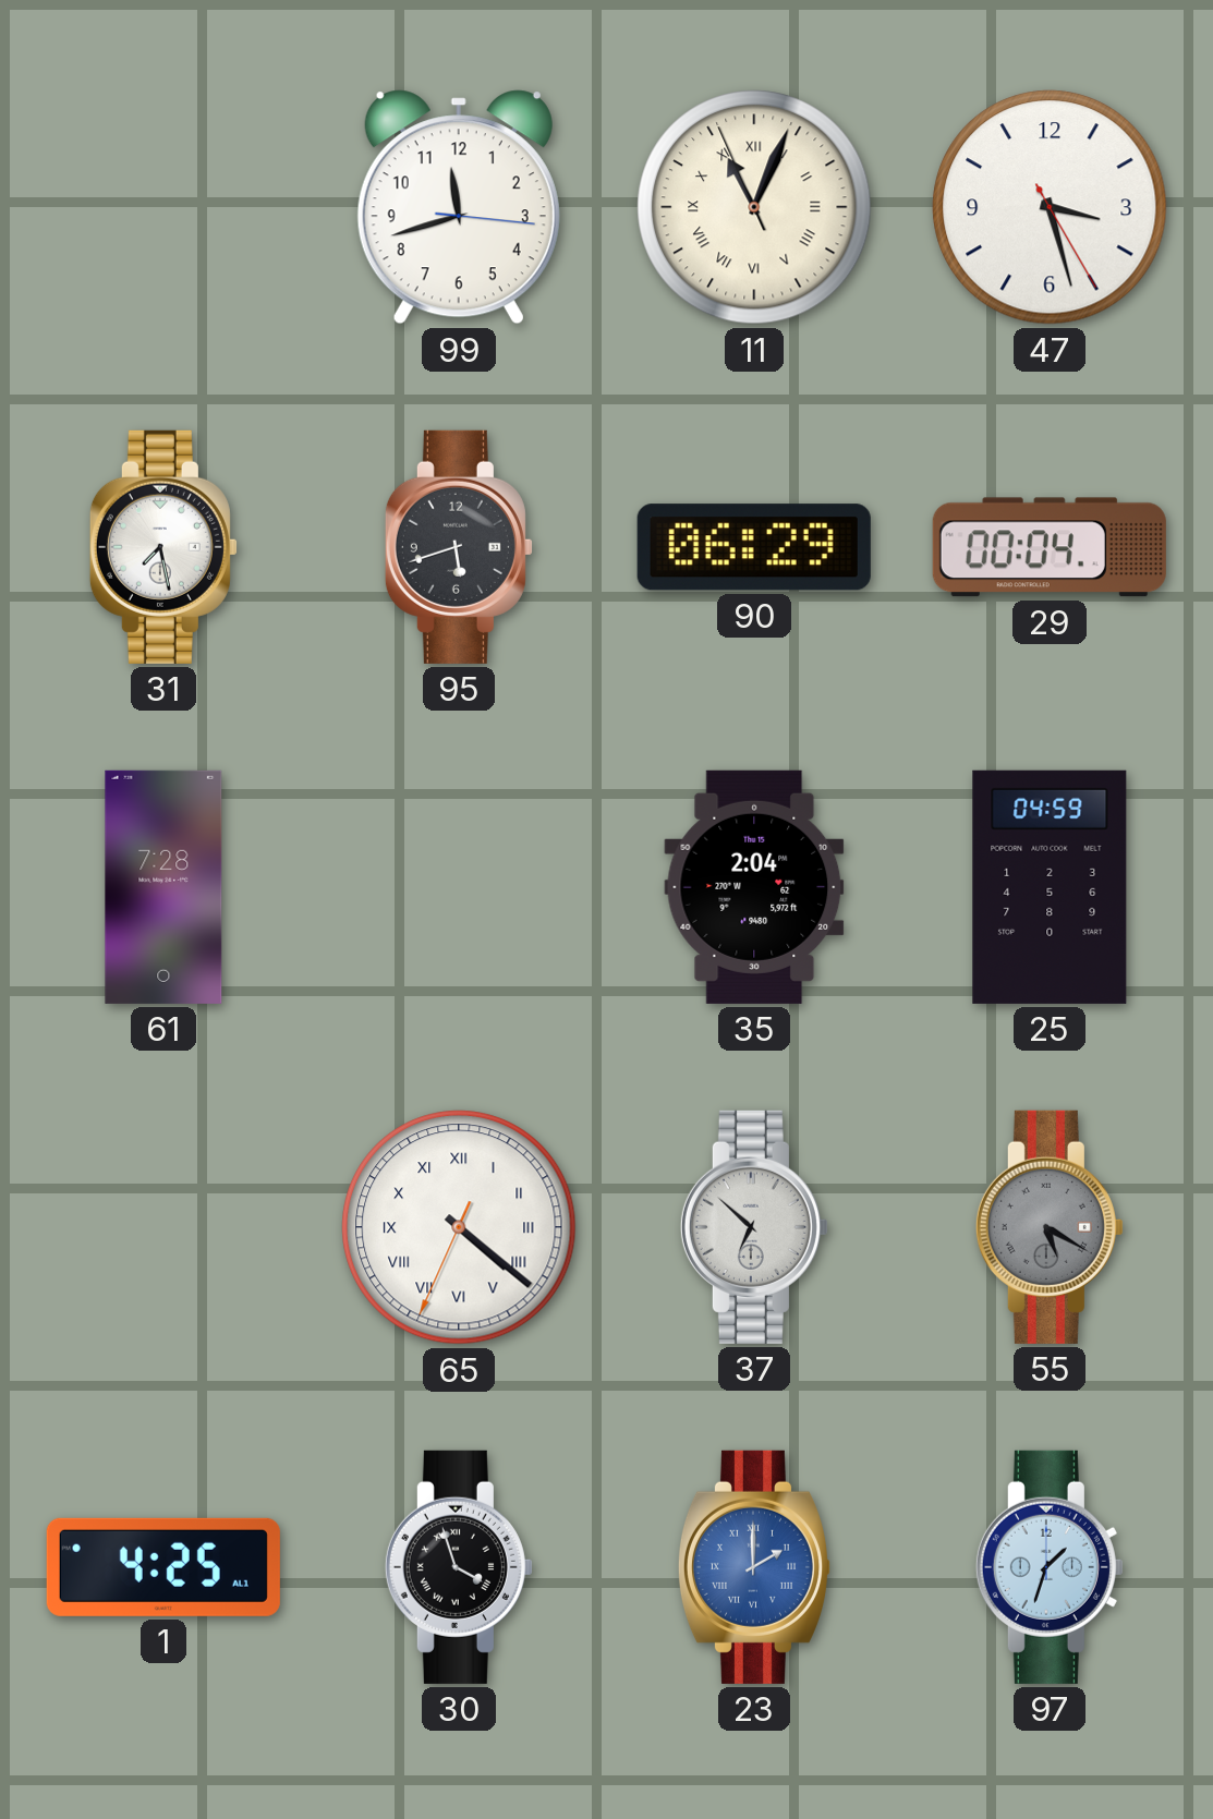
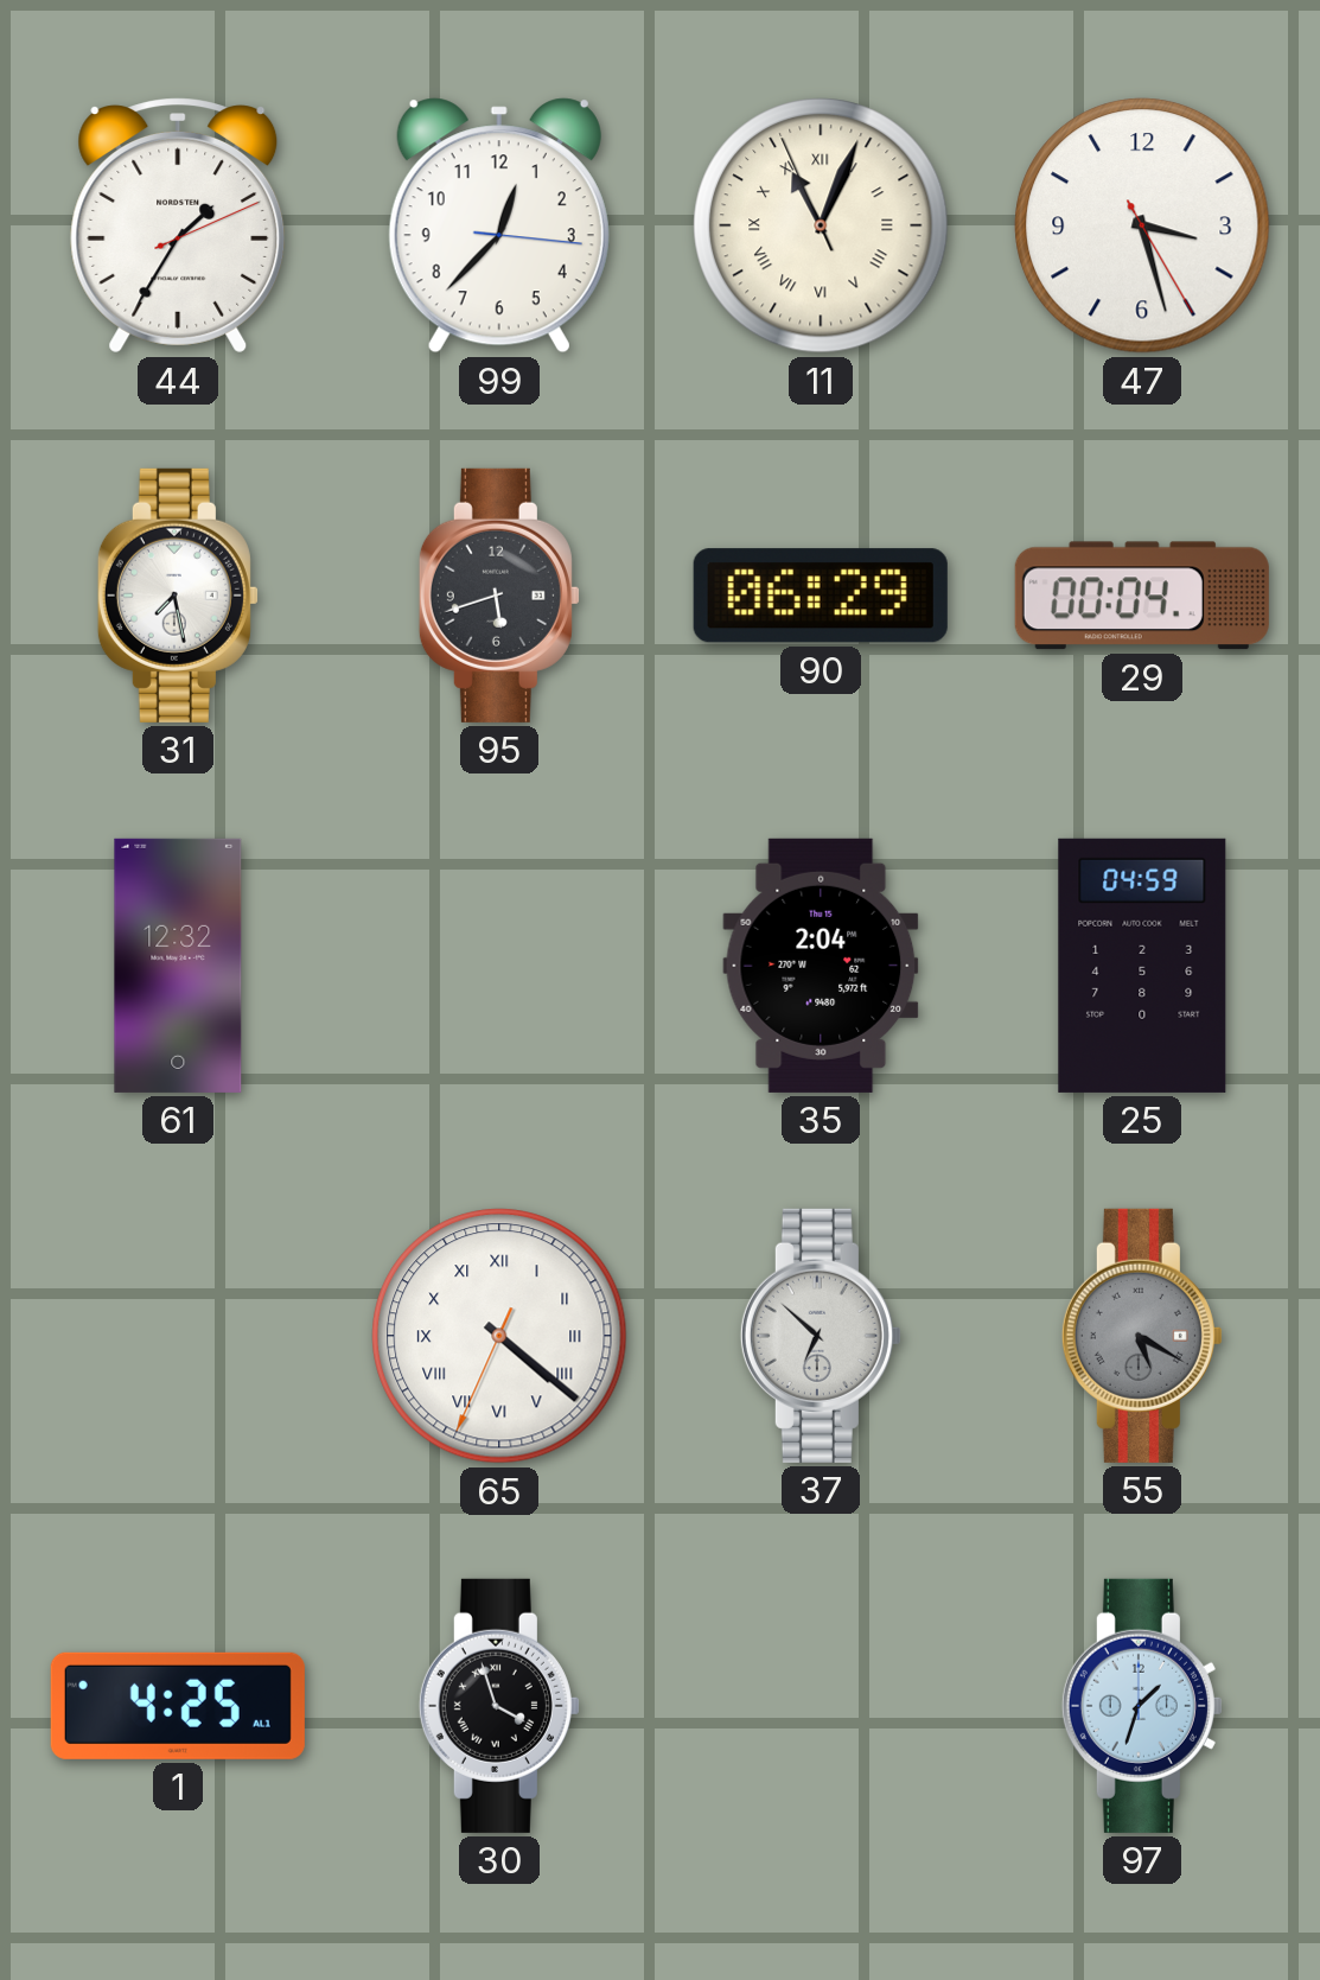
44: none -> 1:35 (178, 225)
99: 11:42 -> 12:37 (499, 225)
61: 7:28 -> 12:32 (178, 966)
23: 2:00 -> none (753, 1567)
